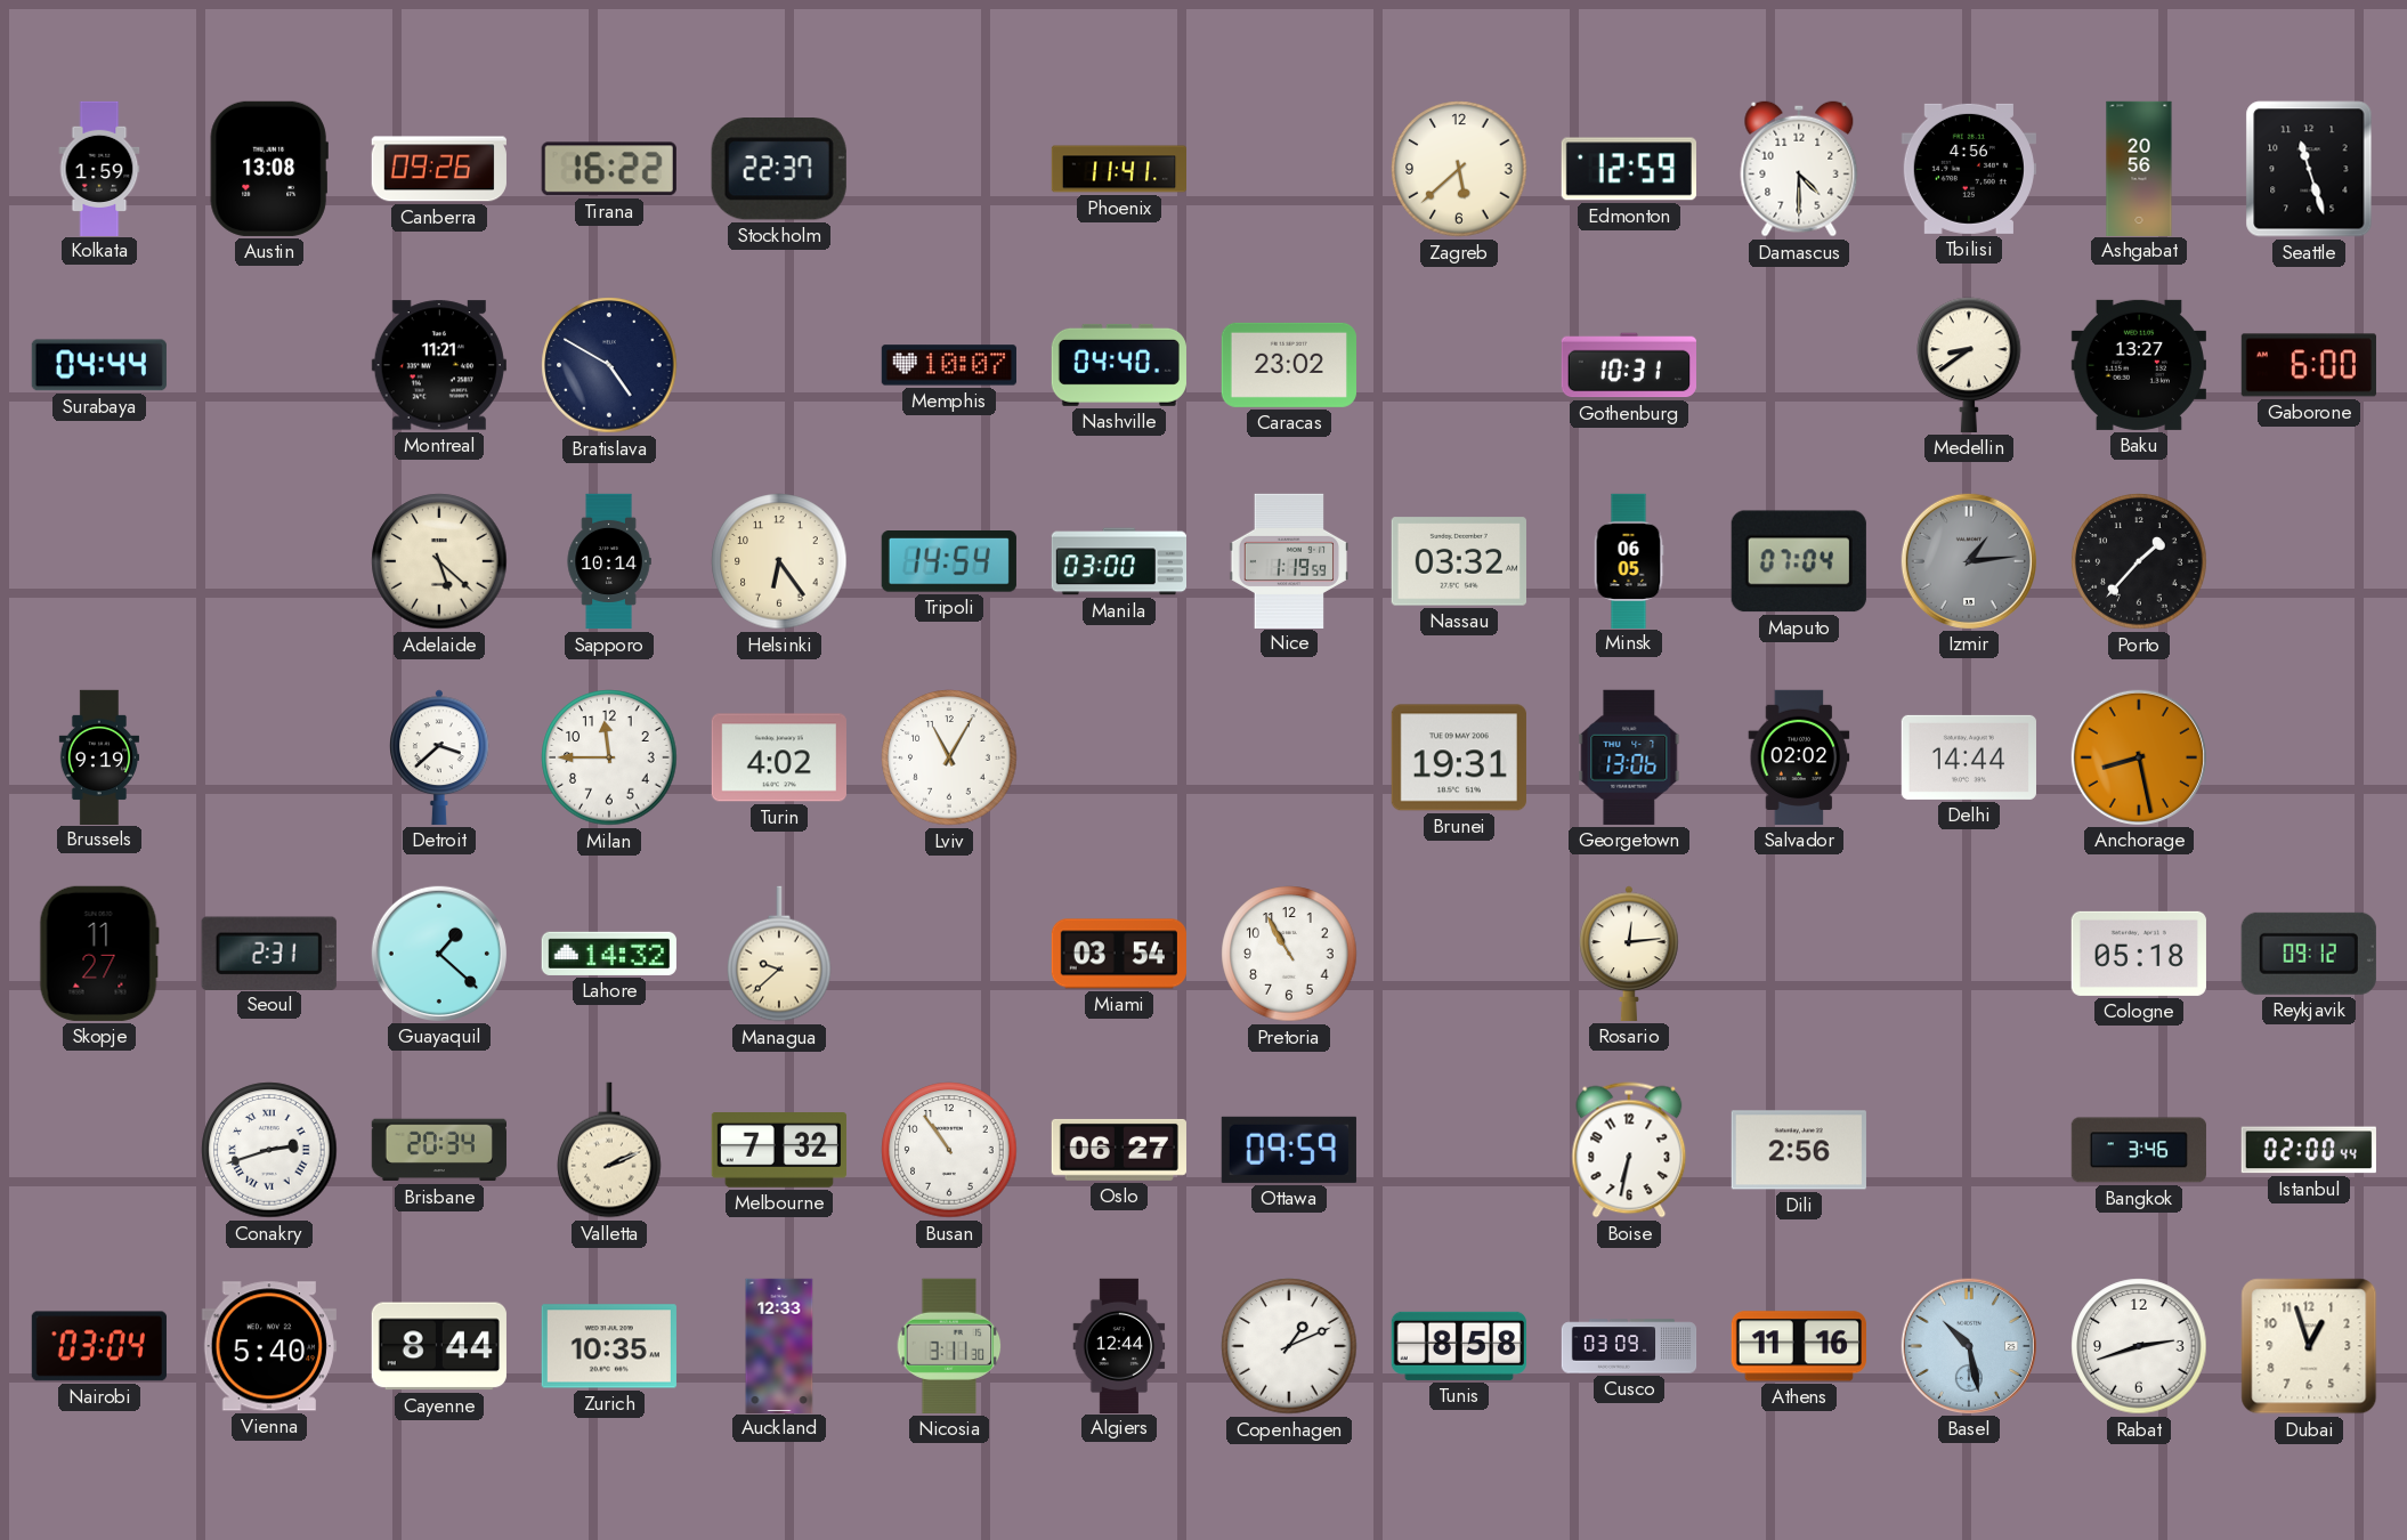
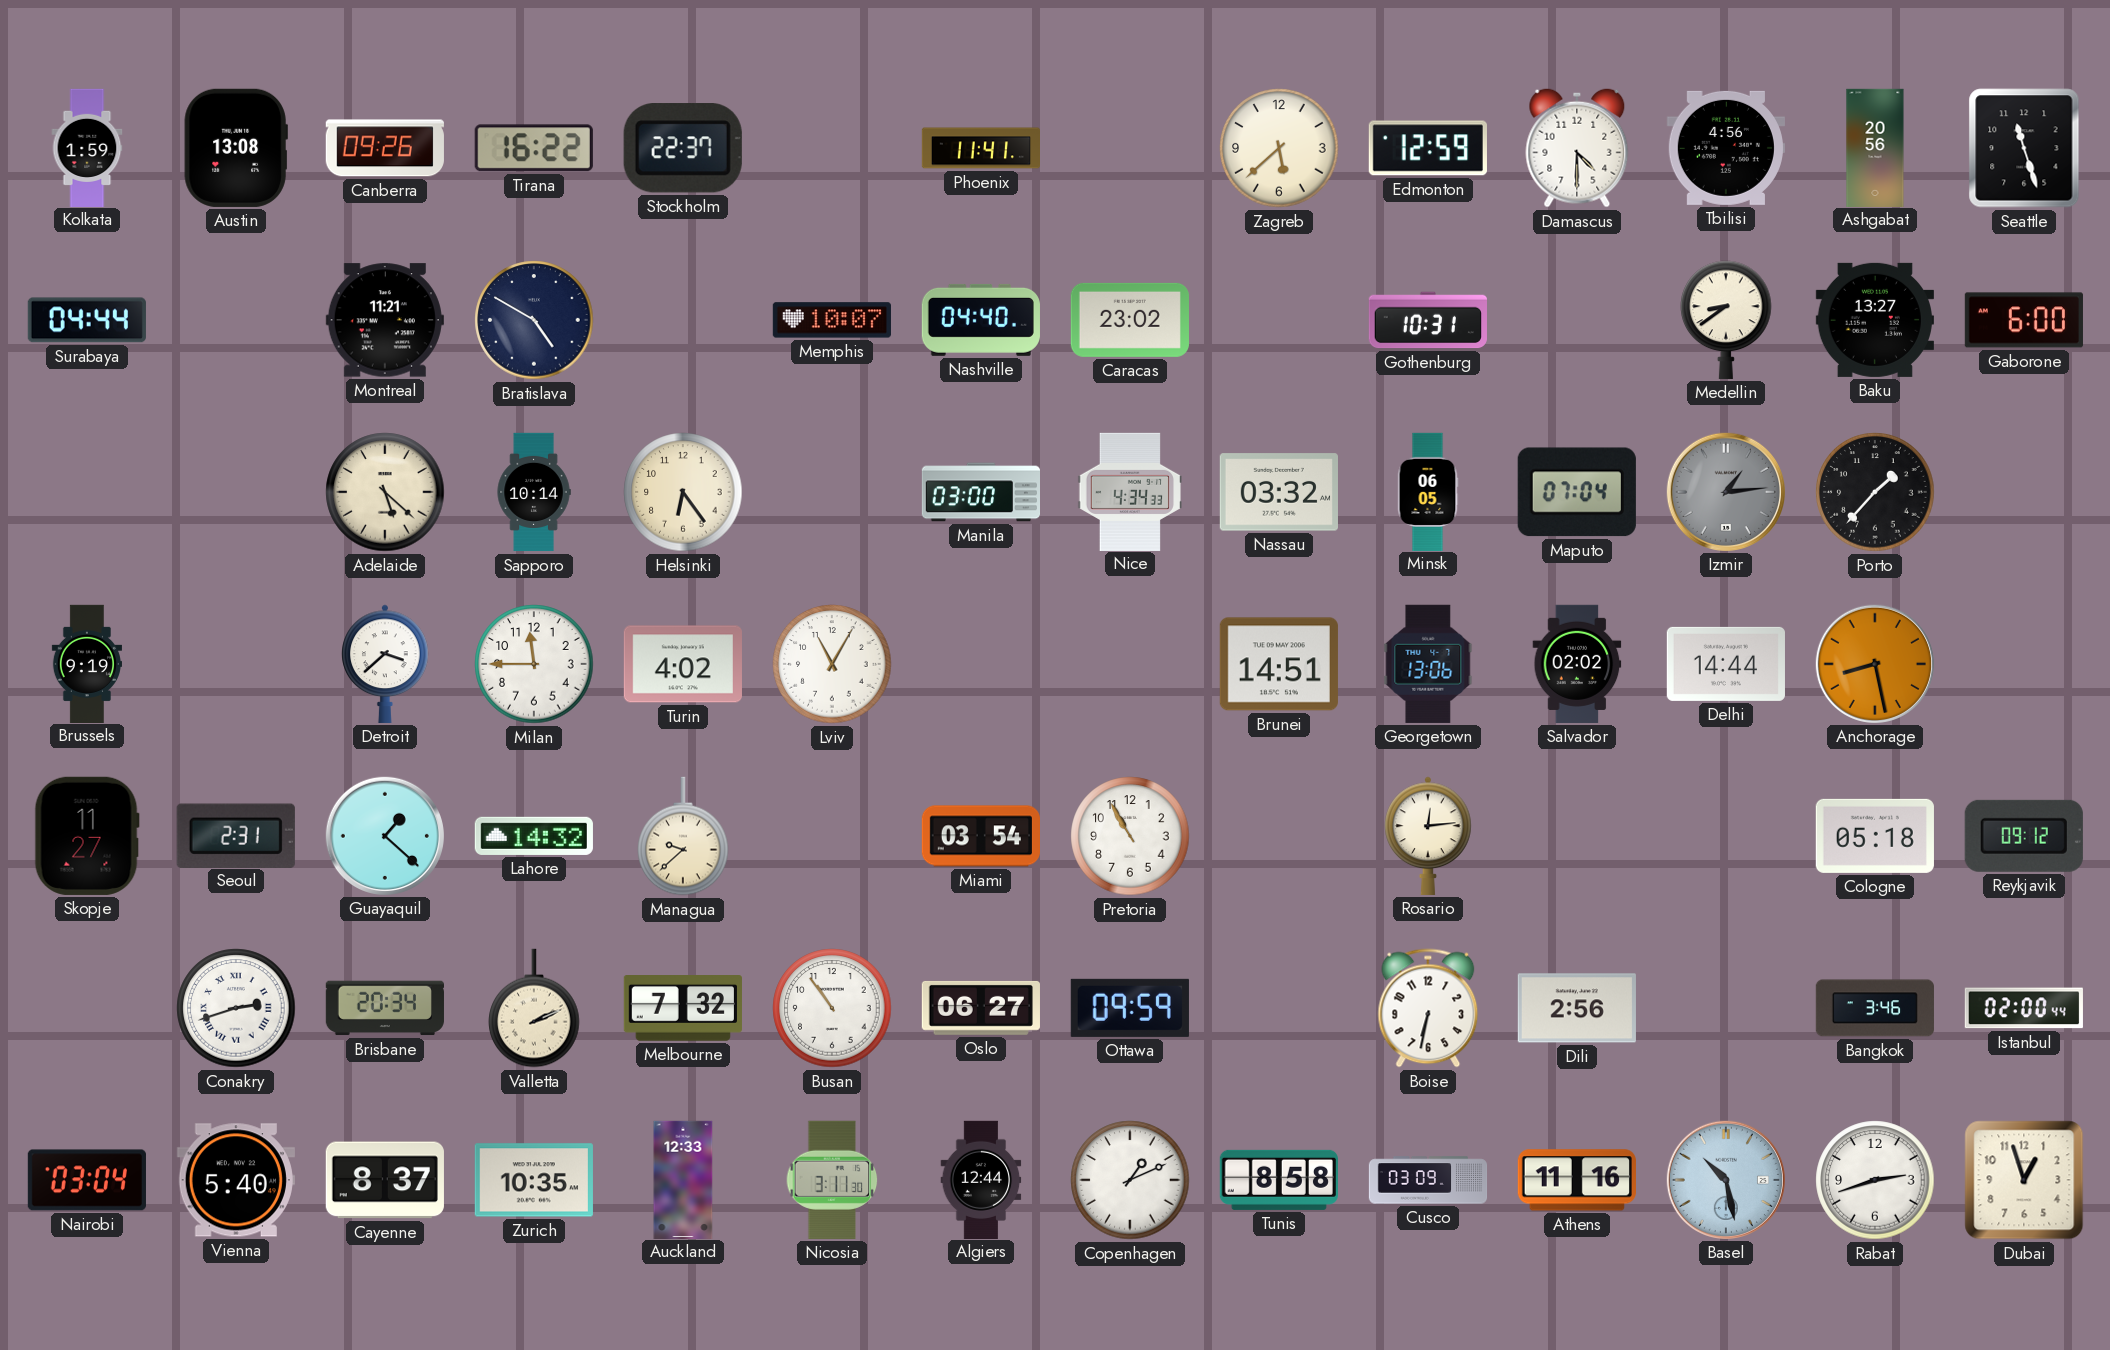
Tripoli: 14:54 -> none (949, 562)
Nice: 1:19 -> 4:34 (1129, 491)
Brunei: 19:31 -> 14:51 (1279, 664)
Cayenne: 8:44 -> 8:37 (385, 1180)
